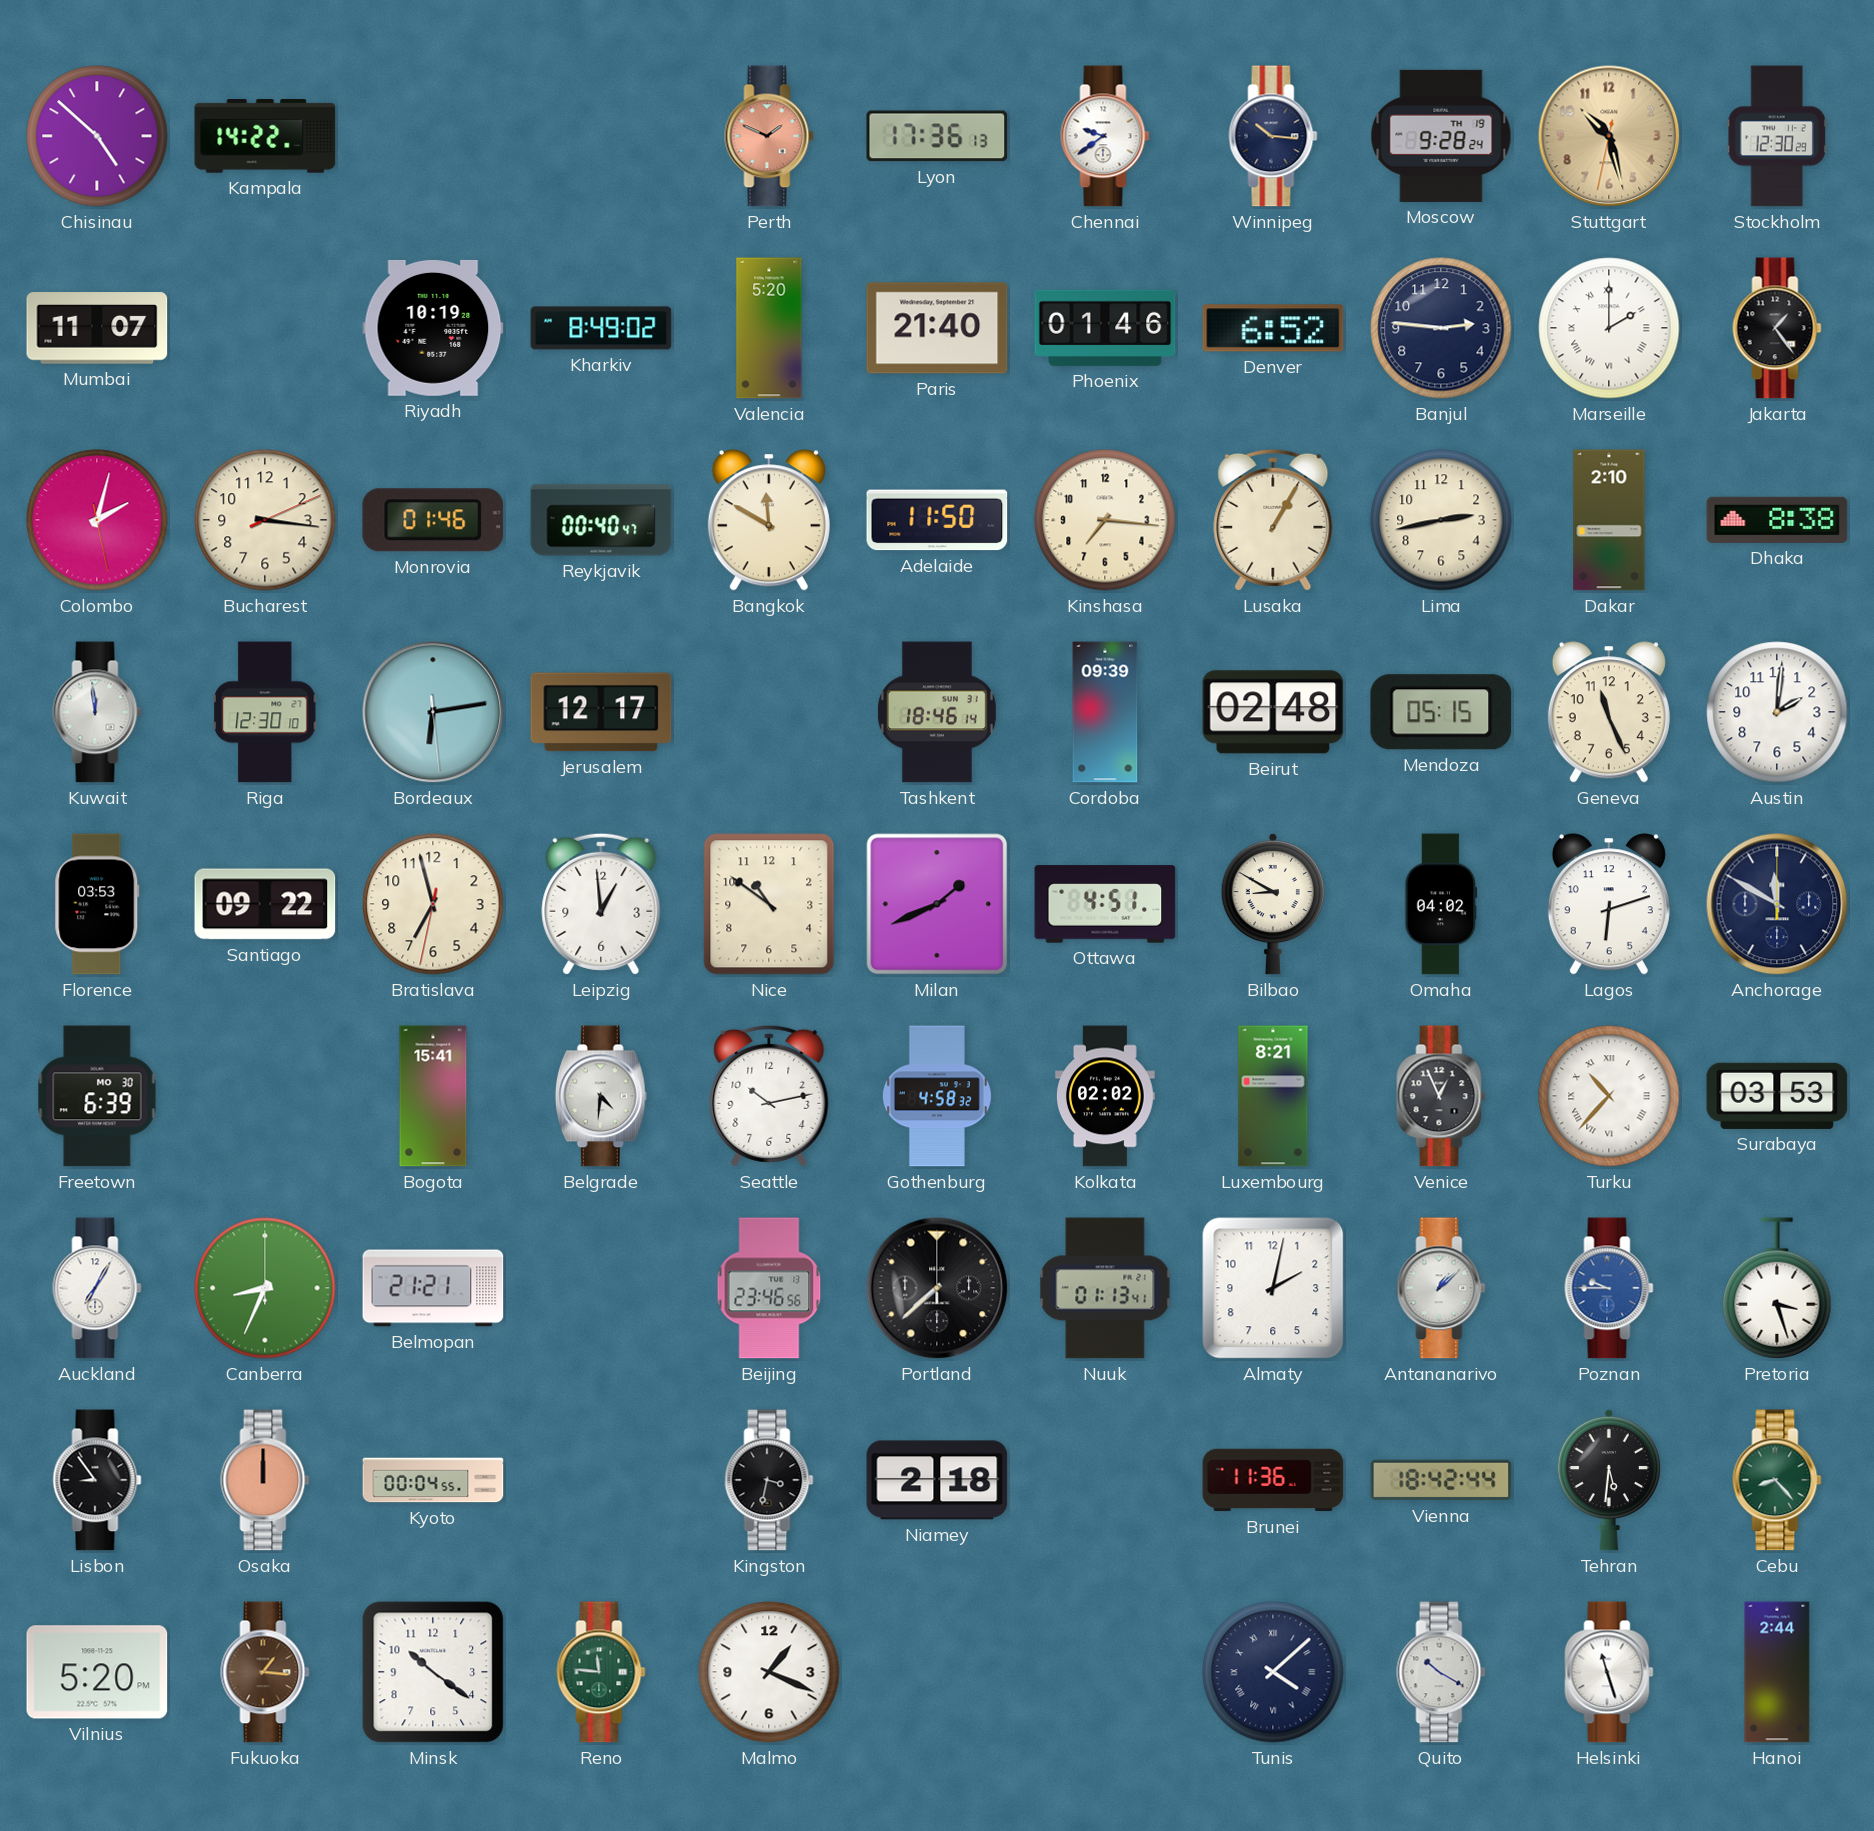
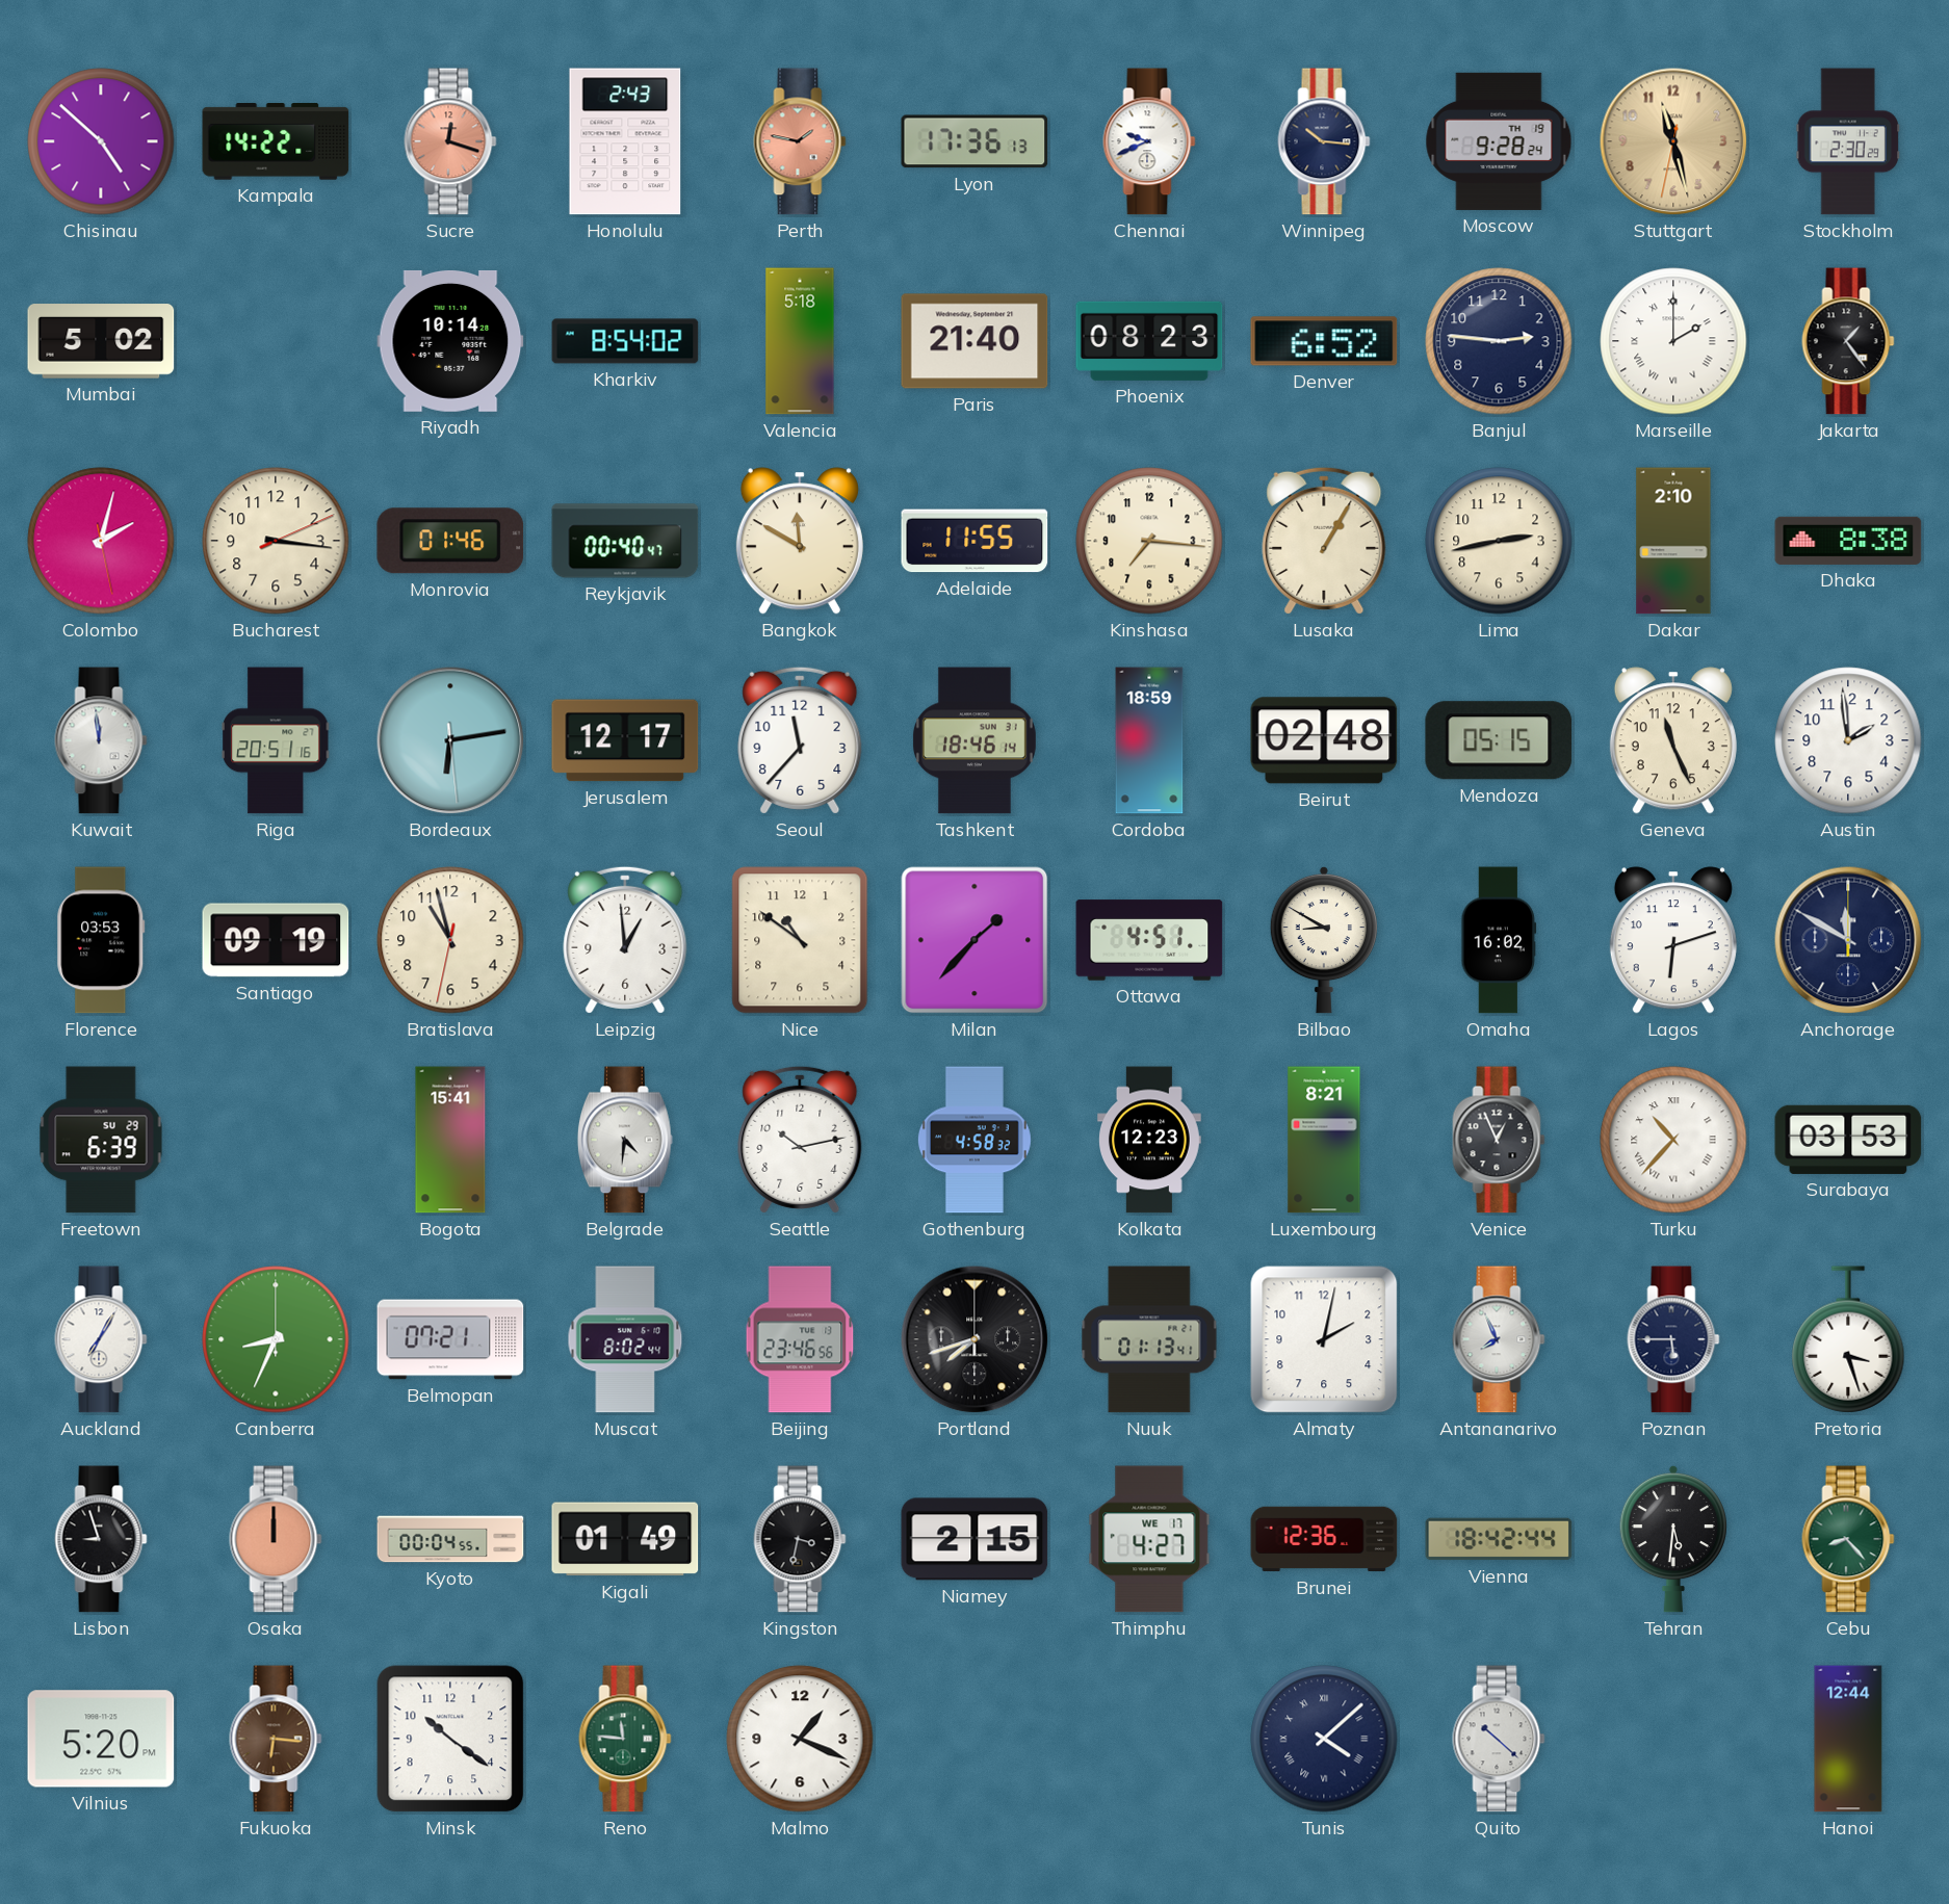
Sucre: none -> 12:18 (450, 141)
Honolulu: none -> 2:43 (625, 141)
Perth: 1:49 -> 1:47 (800, 141)
Chennai: 9:39 -> 9:41 (1149, 141)
Stuttgart: 10:27 -> 11:27 (1673, 141)
Stockholm: 12:30 -> 2:30 (1847, 141)
Mumbai: 11:07 -> 5:02 (101, 341)
Riyadh: 10:19 -> 10:14 (450, 341)
Kharkiv: 8:49 -> 8:54 (625, 341)
Valencia: 5:20 -> 5:18 (800, 341)
Phoenix: 01:46 -> 08:23 (1149, 341)
Adelaide: 11:50 -> 11:55 (974, 541)
Riga: 12:30 -> 20:51 (277, 740)
Seoul: none -> 11:37 (800, 740)
Cordoba: 09:39 -> 18:59 (1149, 740)
Austin: 2:01 -> 1:59 (1848, 740)
Santiago: 09:22 -> 09:19 (276, 940)
Bratislava: 6:57 -> 10:57 (450, 940)
Milan: 1:41 -> 1:37 (974, 940)
Omaha: 04:02 -> 16:02 (1499, 940)
Freetown date: MO 30 -> SU 29 (101, 1140)
Kolkata: 02:02 -> 12:23 (1150, 1140)
Belmopan: 21:21 -> 07:21 (450, 1339)
Muscat: none -> 8:02 (625, 1339)
Portland: 7:38 -> 7:42 (974, 1339)
Antananarivo: 1:08 -> 7:56 (1499, 1339)
Poznan: 9:45 -> 5:45 (1673, 1339)
Poznan dial: blue -> navy (1673, 1339)
Lisbon: 8:54 -> 8:57 (101, 1539)
Kigali: none -> 01:49 (625, 1539)
Niamey: 2:18 -> 2:15 (974, 1539)
Thimphu: none -> 4:27 (1149, 1539)
Brunei: 11:36 -> 12:36 (1324, 1539)
Fukuoka: 1:16 -> 6:16 (276, 1739)
Quito: 10:20 -> 10:22 (1499, 1739)
Helsinki: 11:27 -> none (1609, 1672)
Hanoi: 2:44 -> 12:44 (1848, 1739)
